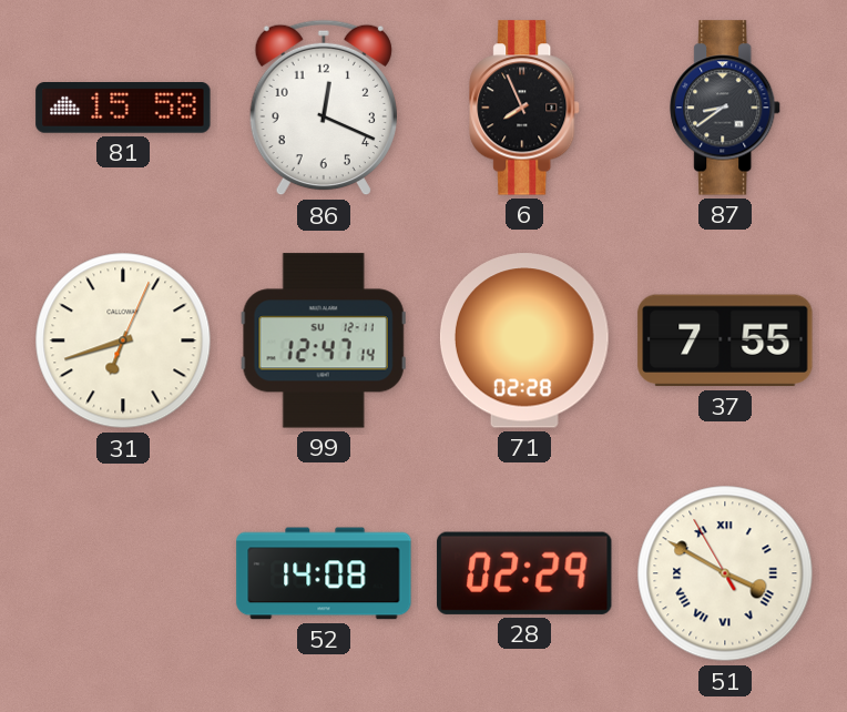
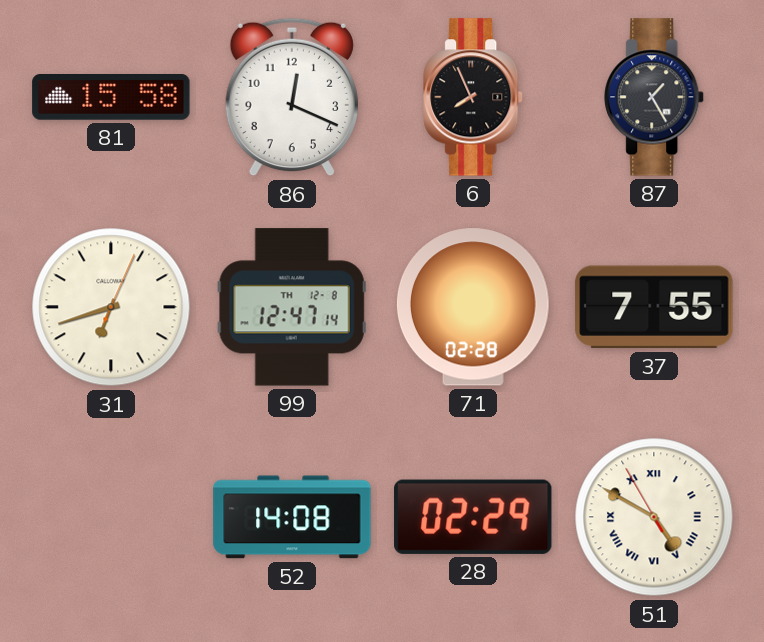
87: 8:39 -> 1:25 (655, 97)
99 date: SU 12-11 -> TH 12-8 (292, 307)
51: 3:49 -> 4:49 (654, 517)
